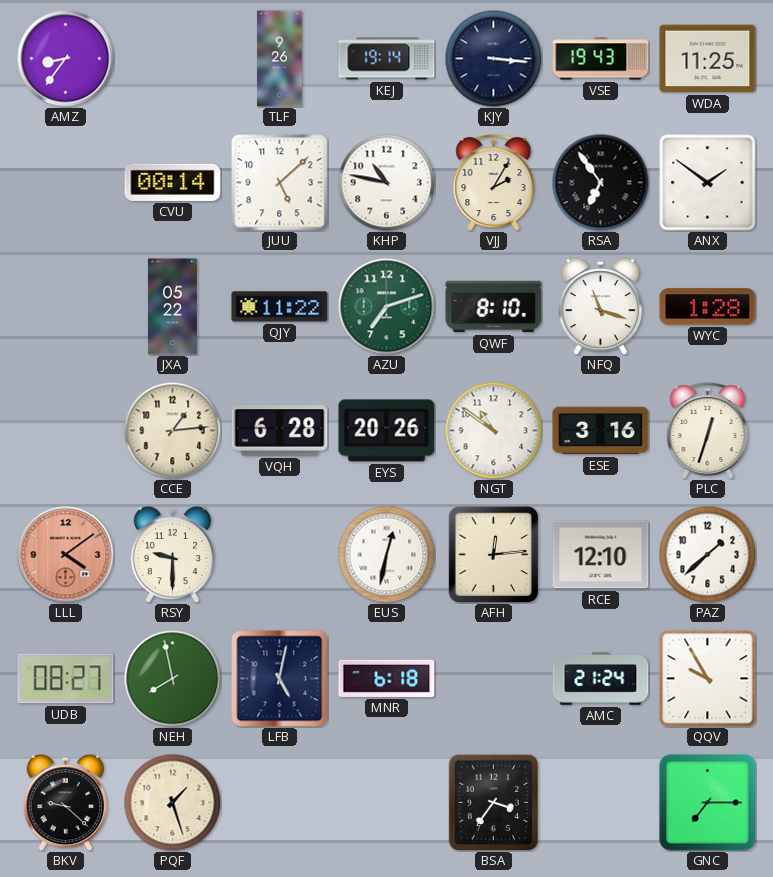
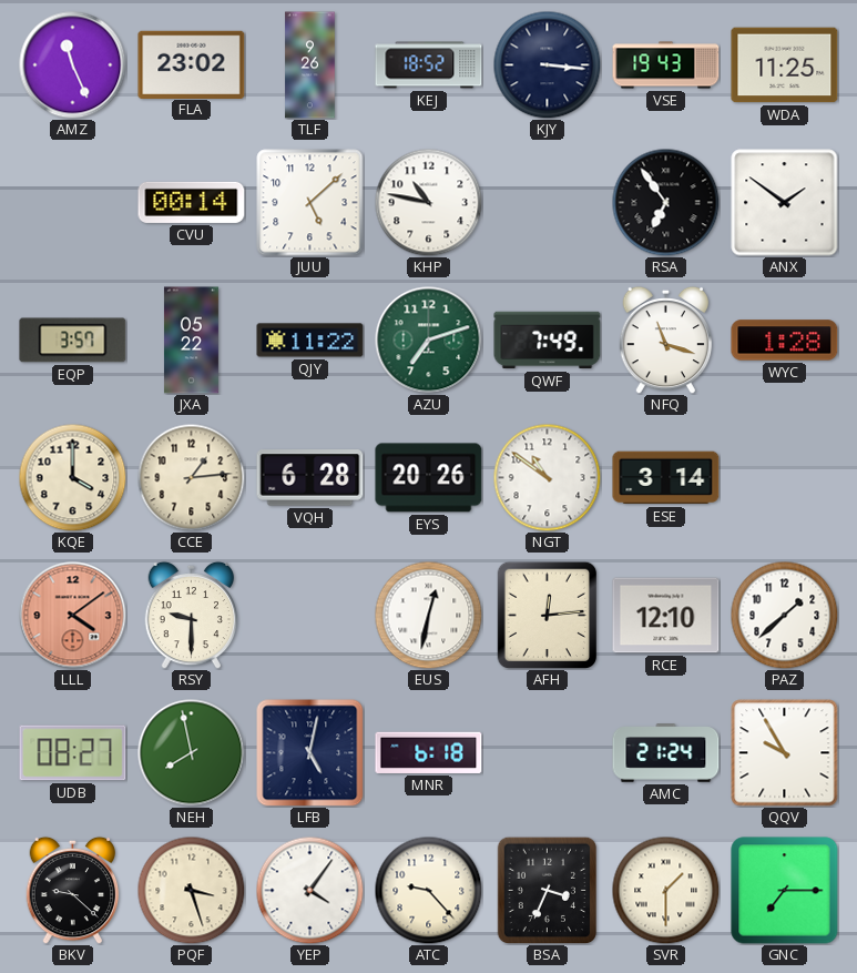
AMZ: 8:36 -> 11:26 (73, 65)
FLA: none -> 23:02 (192, 64)
KEJ: 19:14 -> 18:52 (429, 65)
VJJ: 2:05 -> none (494, 183)
EQP: none -> 3:57 (73, 341)
QWF: 8:10 -> 7:49 (548, 341)
KQE: none -> 4:00 (72, 477)
ESE: 3:16 -> 3:14 (666, 478)
PLC: 12:33 -> none (708, 431)
PQF: 1:27 -> 3:27 (191, 890)
YEP: none -> 4:06 (309, 890)
ATC: none -> 9:23 (428, 890)
BSA: 3:36 -> 3:34 (548, 890)
SVR: none -> 1:30 (665, 890)
